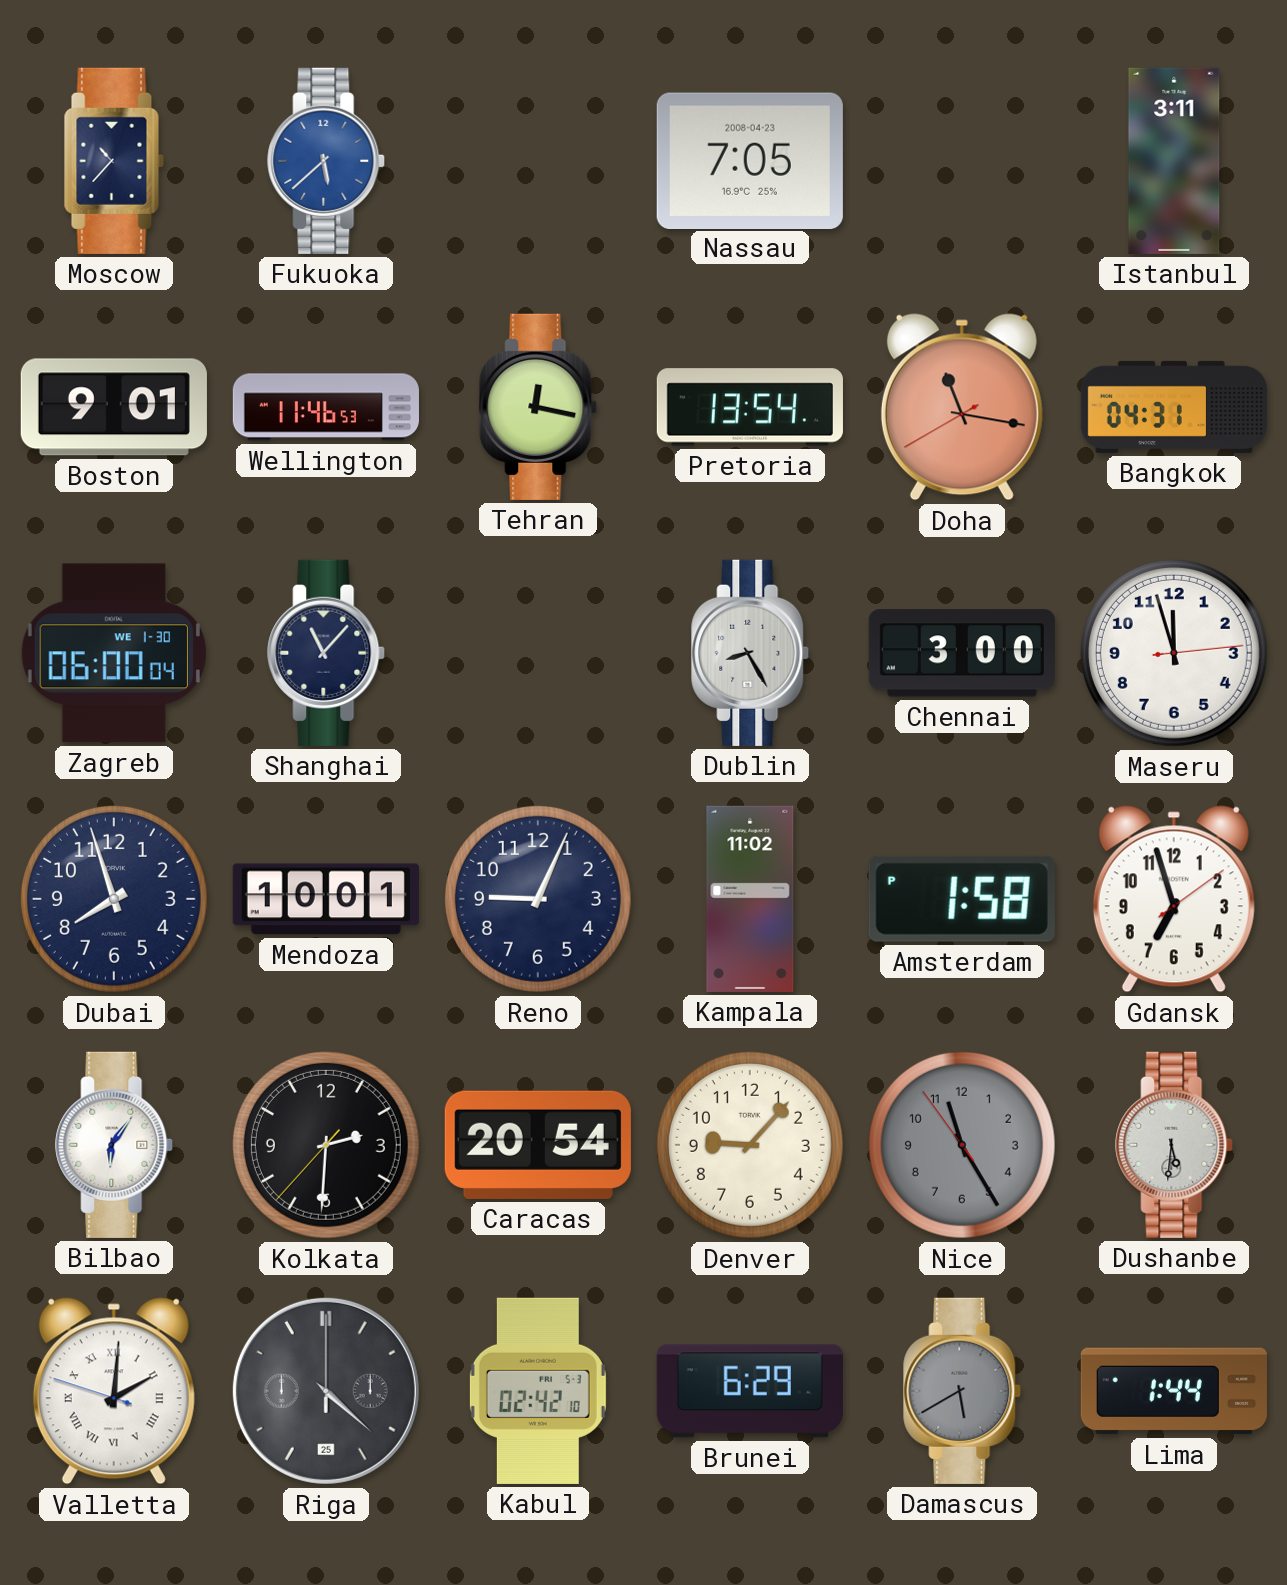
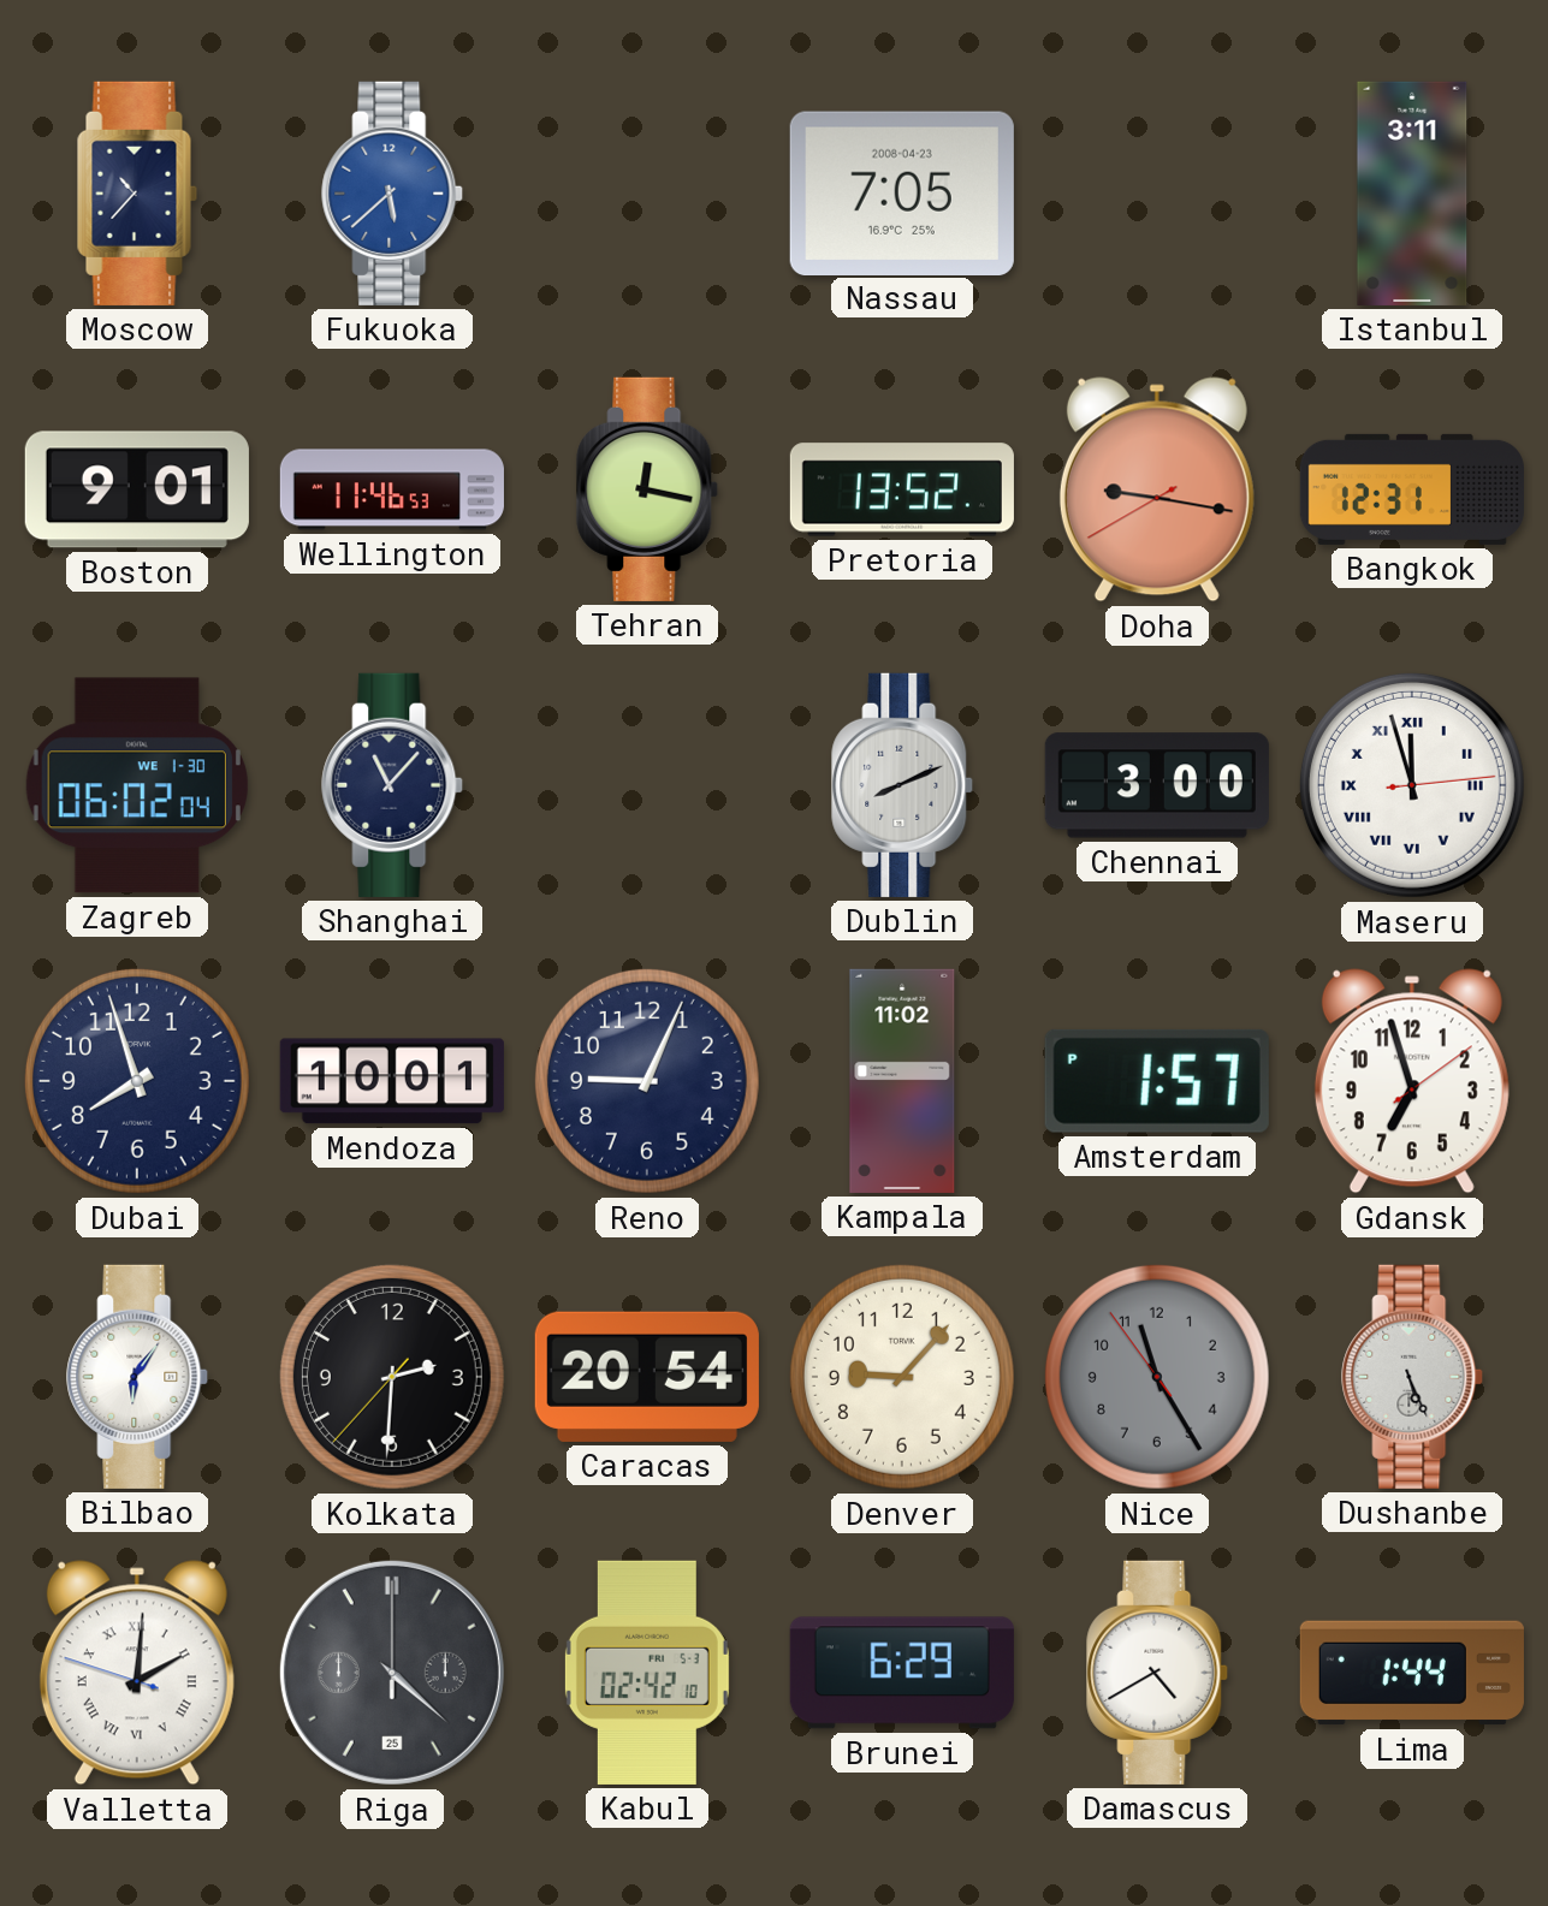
Pretoria: 13:54 -> 13:52 (902, 489)
Doha: 11:16 -> 9:16 (1157, 489)
Bangkok: 04:31 -> 12:31 (1412, 489)
Zagreb: 06:00 -> 06:02 (137, 785)
Dublin: 8:25 -> 8:11 (903, 785)
Maseru numerals: Arabic -> Roman (1412, 785)
Amsterdam: 1:58 -> 1:57 (1157, 1081)
Dushanbe: 5:31 -> 5:26 (1413, 1377)
Damascus: 5:40 -> 4:40 (1158, 1673)
Damascus dial: grey -> white (1158, 1673)
